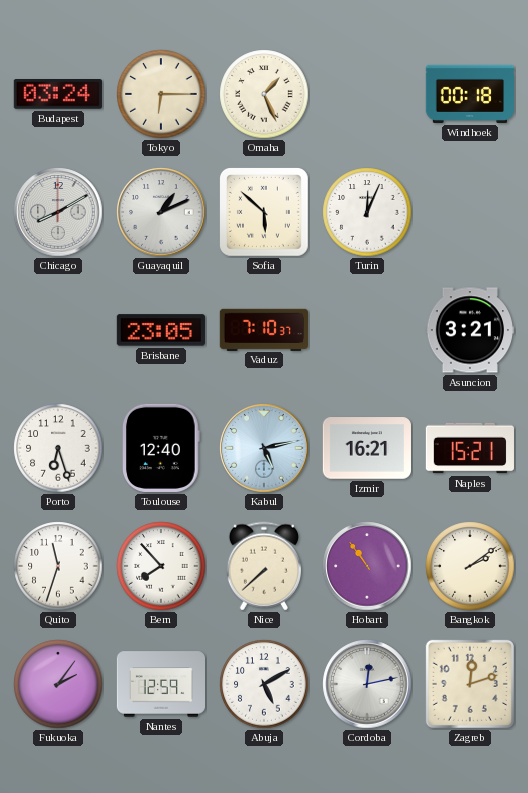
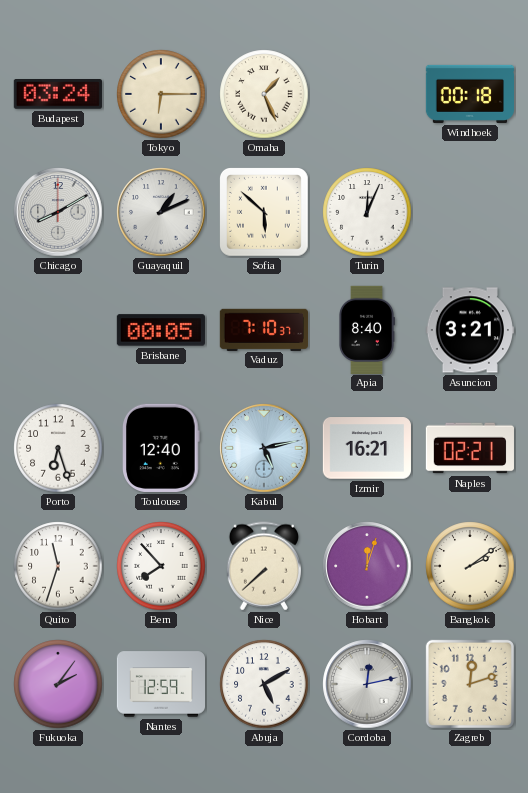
Brisbane: 23:05 -> 00:05 (161, 330)
Apia: none -> 8:40 (366, 329)
Naples: 15:21 -> 02:21 (470, 448)
Hobart: 10:54 -> 12:03 (367, 566)
